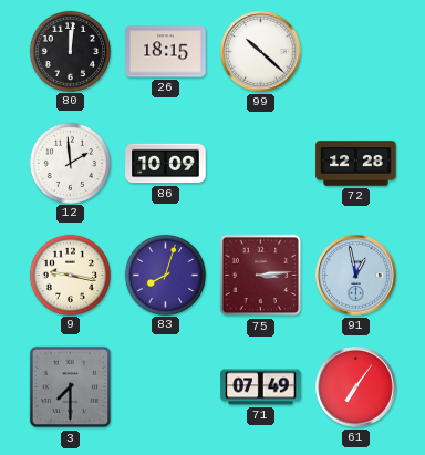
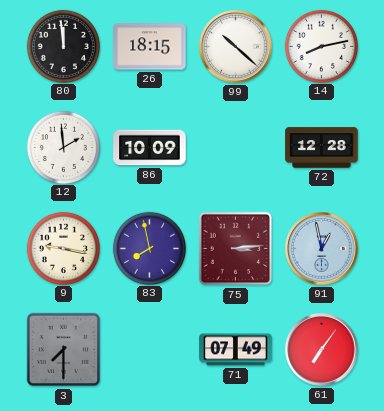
80: 12:01 -> 11:59 (63, 46)
14: none -> 8:13 (321, 46)
83: 8:03 -> 7:58 (149, 248)
